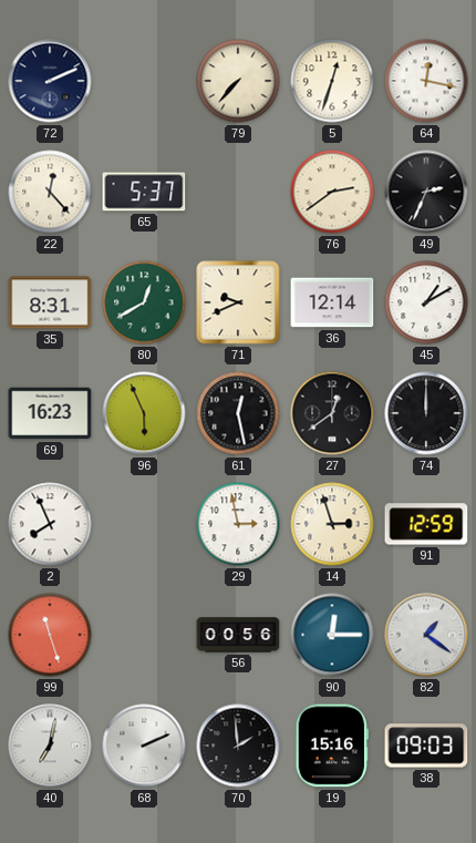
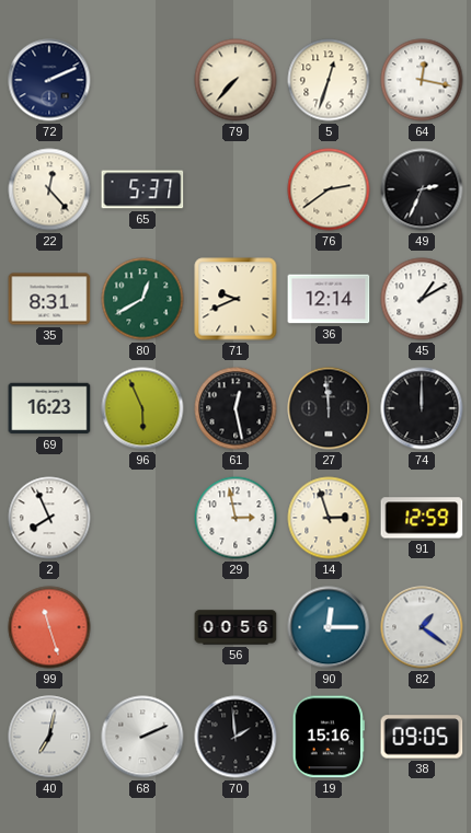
27: 12:39 -> 11:59 (329, 408)
38: 09:03 -> 09:05 (422, 737)
